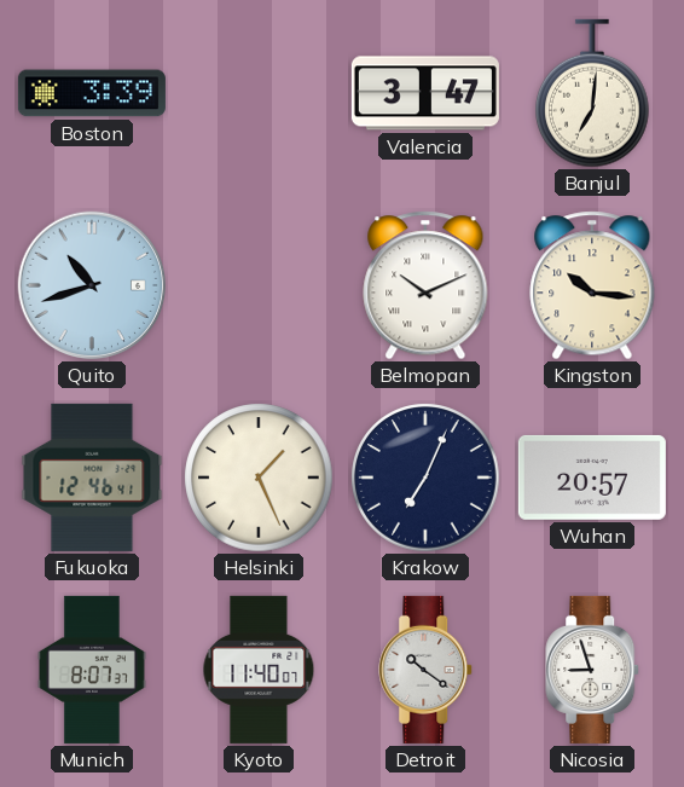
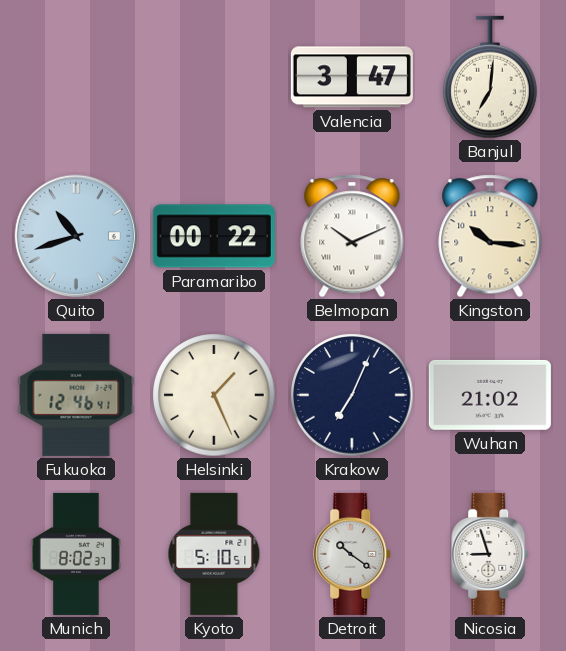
Boston: 3:39 -> none (92, 93)
Paramaribo: none -> 00:22 (214, 236)
Wuhan: 20:57 -> 21:02 (490, 395)
Munich: 8:07 -> 8:02 (76, 554)
Kyoto: 11:40 -> 5:10 (214, 554)
